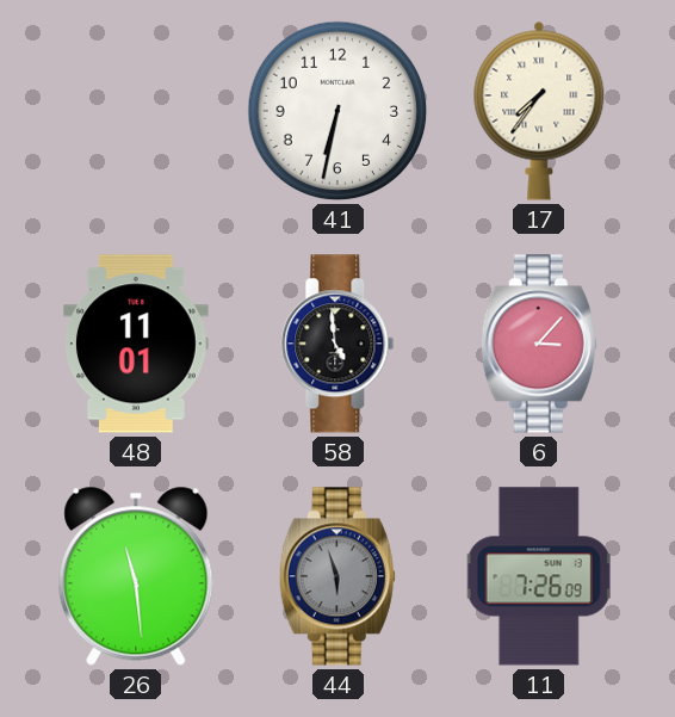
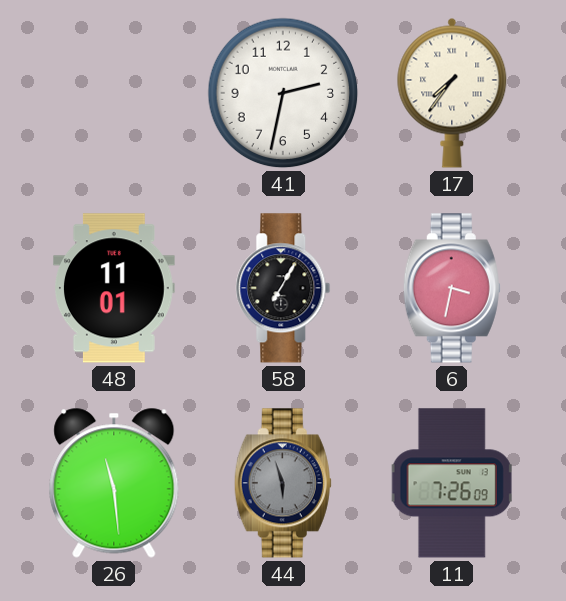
41: 6:32 -> 2:32 (283, 93)
58: 4:59 -> 7:05 (283, 288)
6: 3:07 -> 3:32 (452, 288)
